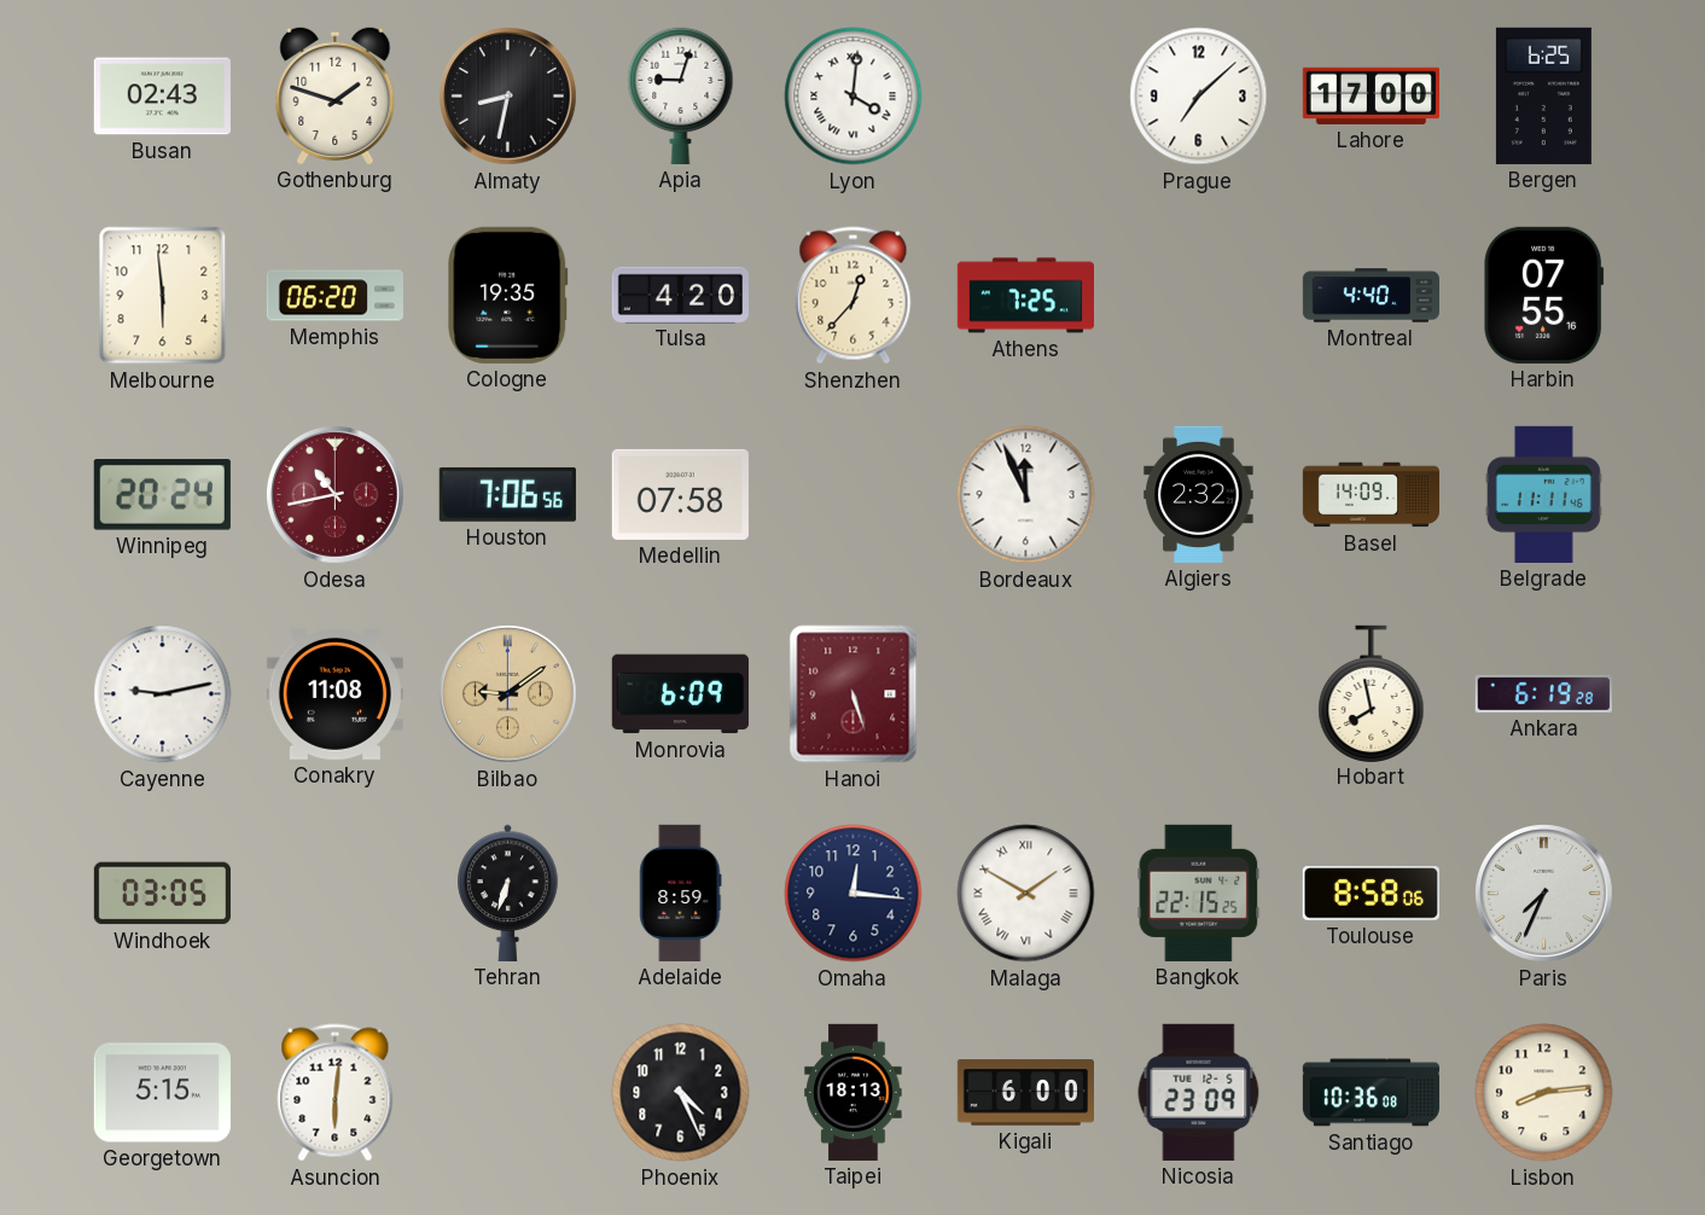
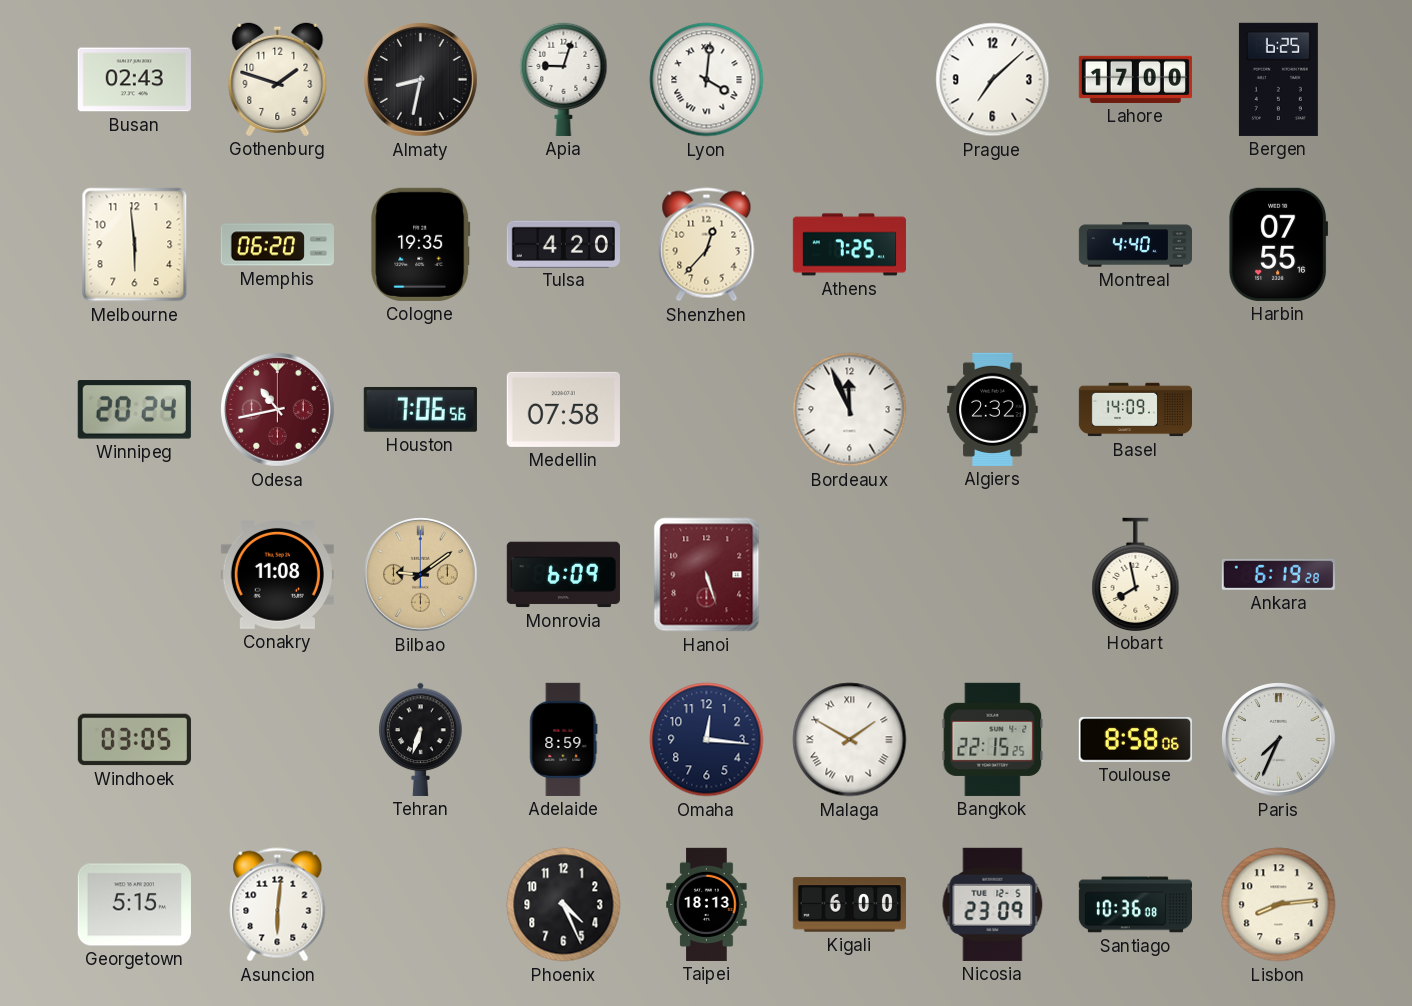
Belgrade: 11:11 -> none (1543, 494)
Cayenne: 9:13 -> none (163, 694)
